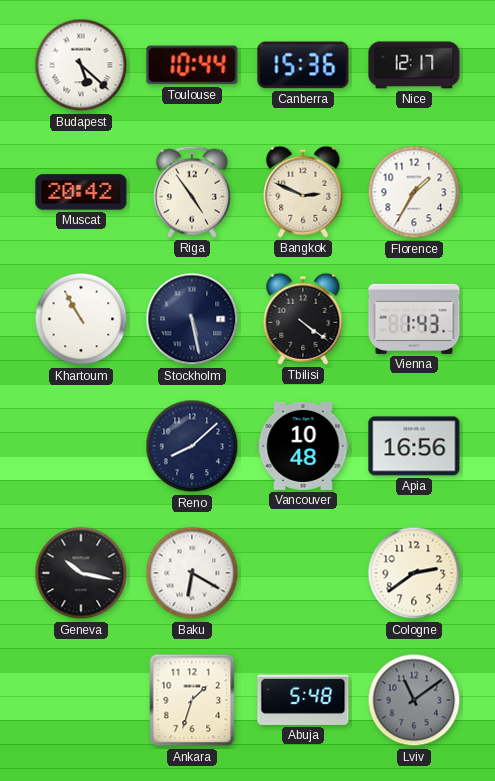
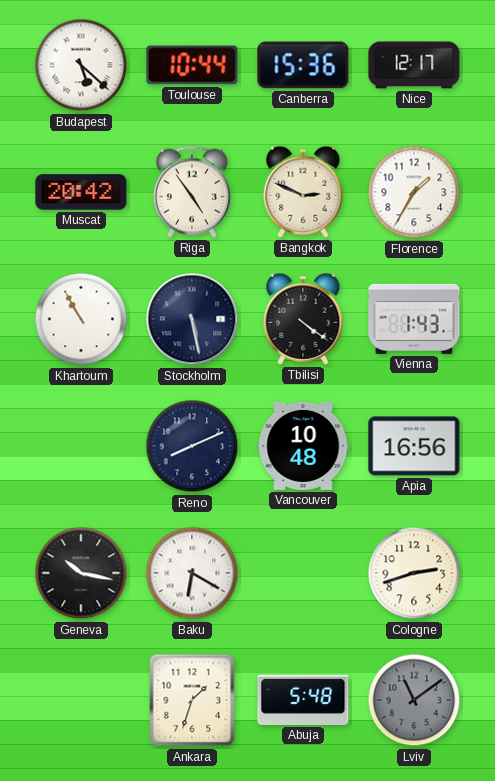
Reno: 8:08 -> 8:11 (192, 446)
Cologne: 2:39 -> 2:42 (414, 573)
